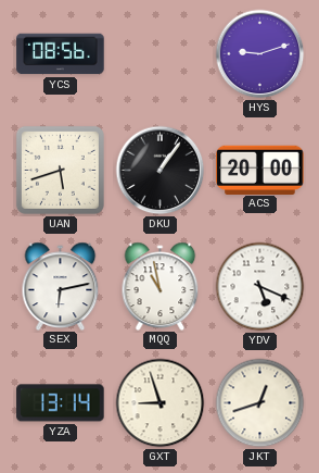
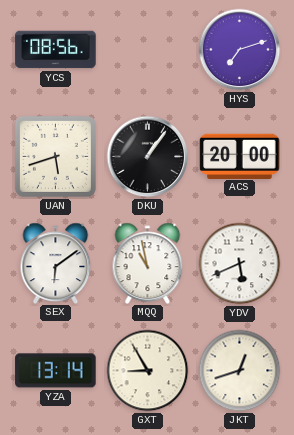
HYS: 9:12 -> 7:12 (240, 50)
SEX: 6:13 -> 6:09 (56, 263)
YDV: 5:19 -> 5:41 (240, 264)
GXT: 8:57 -> 8:55 (148, 371)
